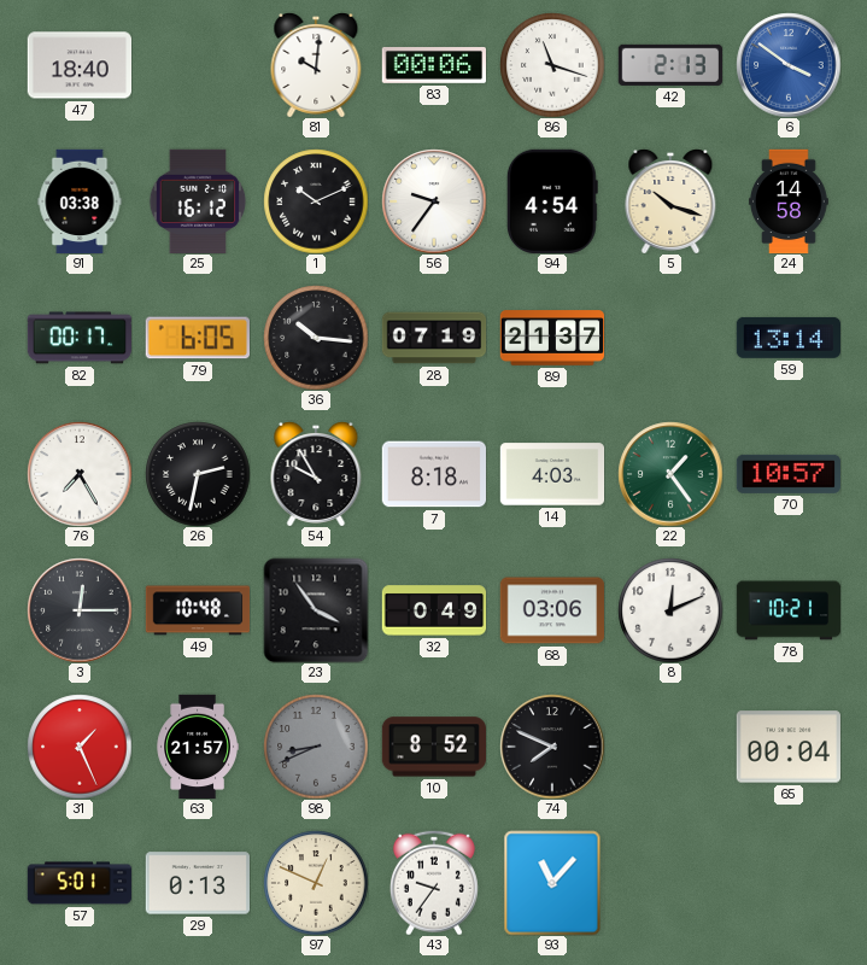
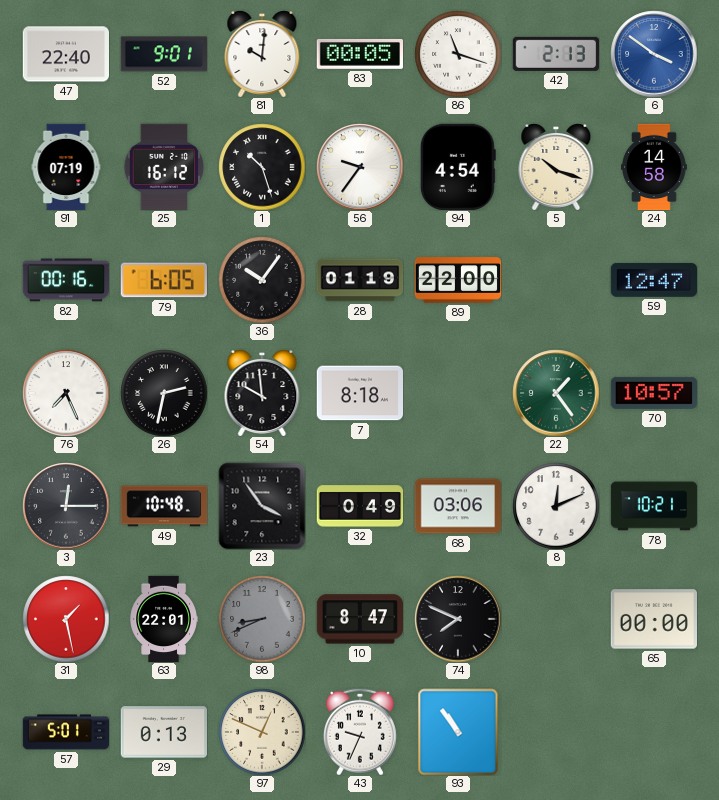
47: 18:40 -> 22:40 (65, 54)
52: none -> 9:01 (164, 54)
83: 00:06 -> 00:05 (359, 54)
91: 03:38 -> 07:19 (66, 167)
1: 10:11 -> 10:27 (262, 167)
82: 00:17 -> 00:16 (65, 280)
36: 10:16 -> 10:06 (262, 280)
28: 07:19 -> 01:19 (360, 280)
89: 21:37 -> 22:00 (458, 280)
59: 13:14 -> 12:47 (653, 280)
76: 7:25 -> 7:26 (66, 393)
54: 9:55 -> 9:59 (262, 393)
14: 4:03 -> none (552, 474)
31: 1:26 -> 1:28 (66, 619)
63: 21:57 -> 22:01 (164, 619)
10: 8:52 -> 8:47 (359, 619)
65: 00:04 -> 00:00 (653, 619)
43: 9:36 -> 9:34 (360, 732)
93: 11:07 -> 10:54 (458, 732)
